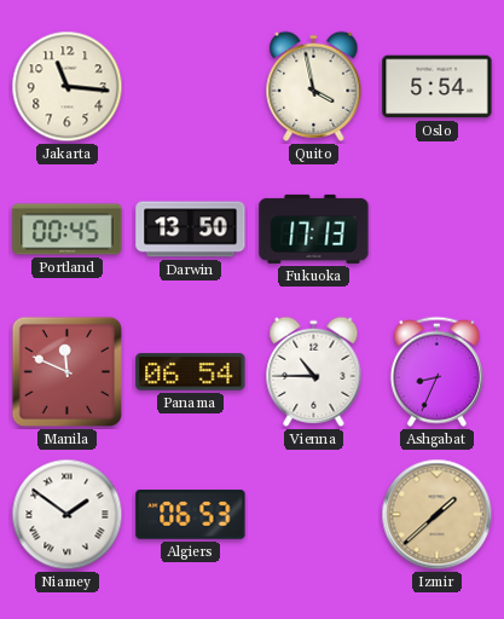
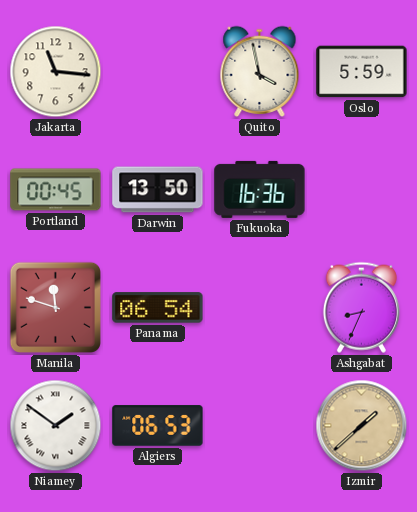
Oslo: 5:54 -> 5:59 (362, 72)
Fukuoka: 17:13 -> 16:36 (260, 189)
Manila: 11:49 -> 11:48 (55, 307)
Vienna: 10:45 -> none (314, 371)
